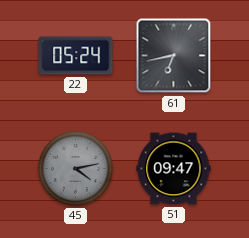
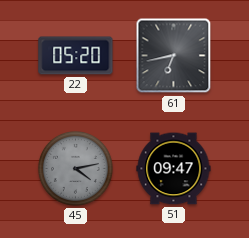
22: 05:24 -> 05:20 (76, 56)
